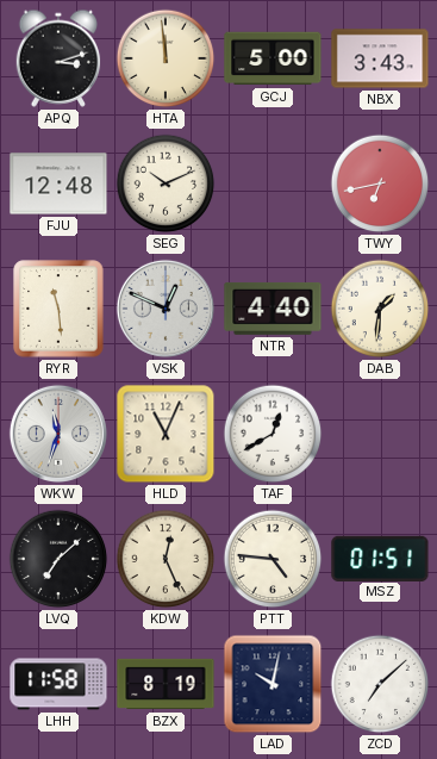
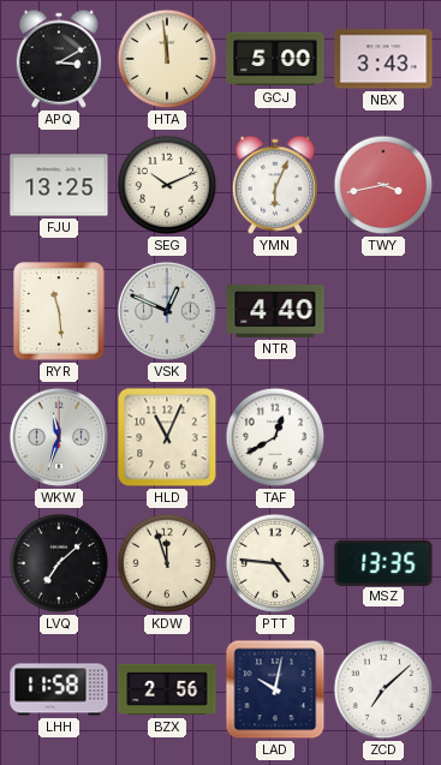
APQ: 3:12 -> 3:10 (59, 59)
FJU: 12:48 -> 13:25 (59, 185)
YMN: none -> 6:04 (275, 185)
TWY: 6:43 -> 3:43 (383, 185)
DAB: 1:31 -> none (380, 309)
KDW: 12:26 -> 11:57 (167, 563)
MSZ: 01:51 -> 13:35 (383, 562)
BZX: 8:19 -> 2:56 (167, 689)
